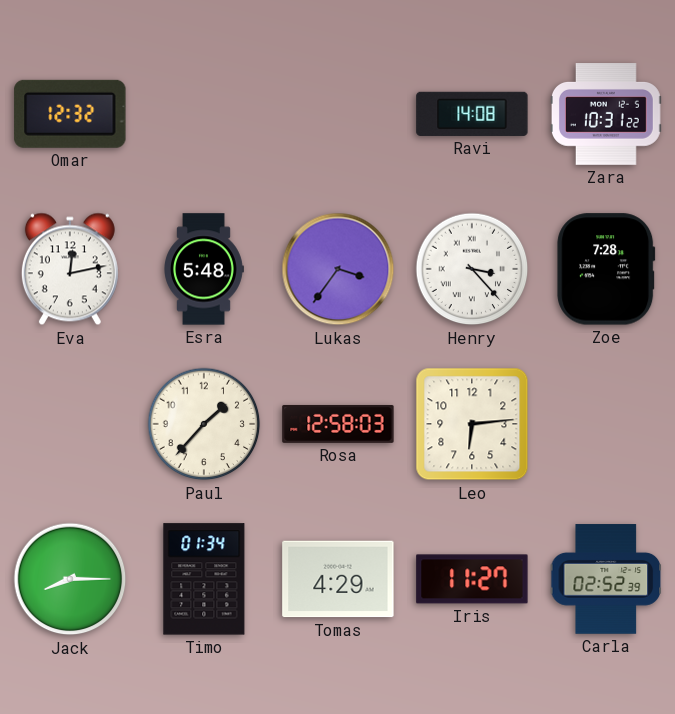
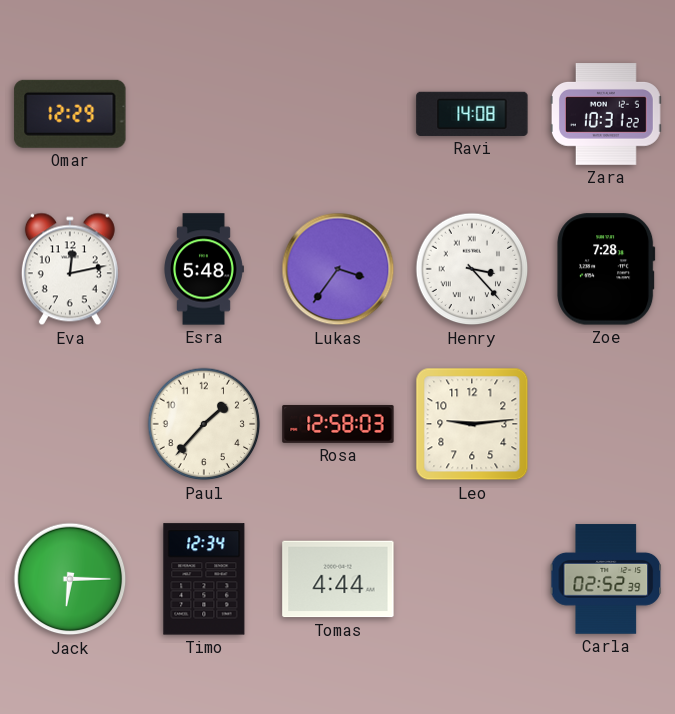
Omar: 12:32 -> 12:29 (70, 114)
Leo: 6:14 -> 9:14 (472, 424)
Jack: 8:15 -> 6:15 (70, 579)
Timo: 01:34 -> 12:34 (204, 579)
Tomas: 4:29 -> 4:44 (338, 579)
Iris: 11:27 -> none (472, 579)
